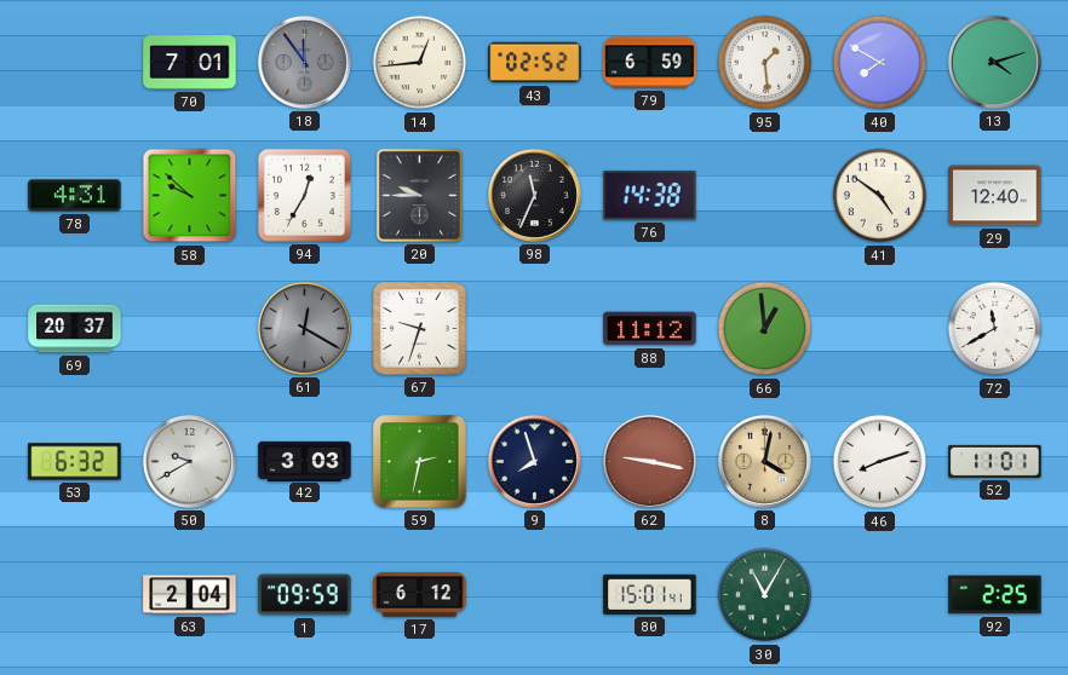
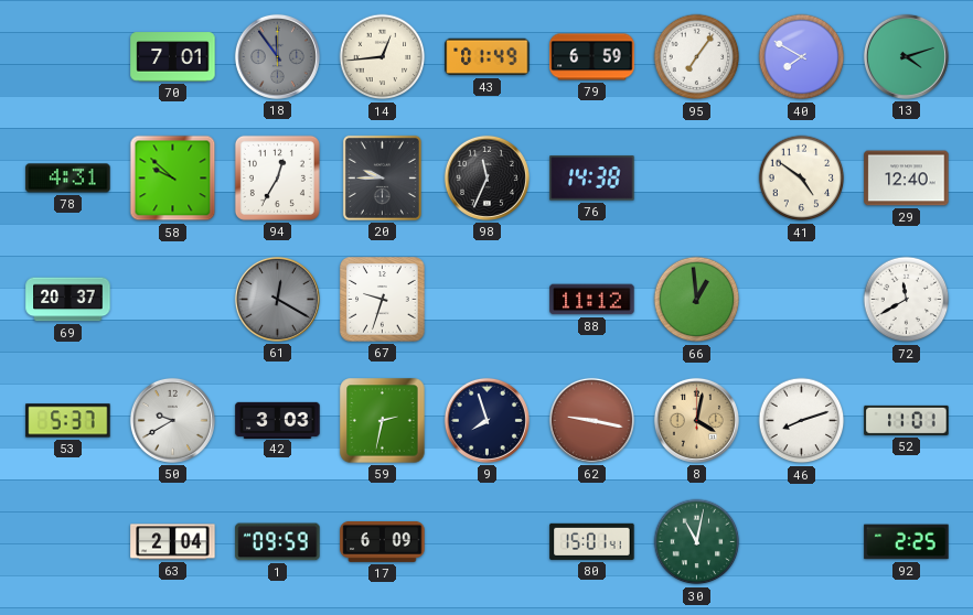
43: 02:52 -> 01:49 (488, 57)
95: 1:29 -> 7:06 (697, 57)
53: 6:32 -> 5:37 (68, 421)
17: 6:12 -> 6:09 (383, 541)
30: 11:05 -> 11:02 (697, 542)
